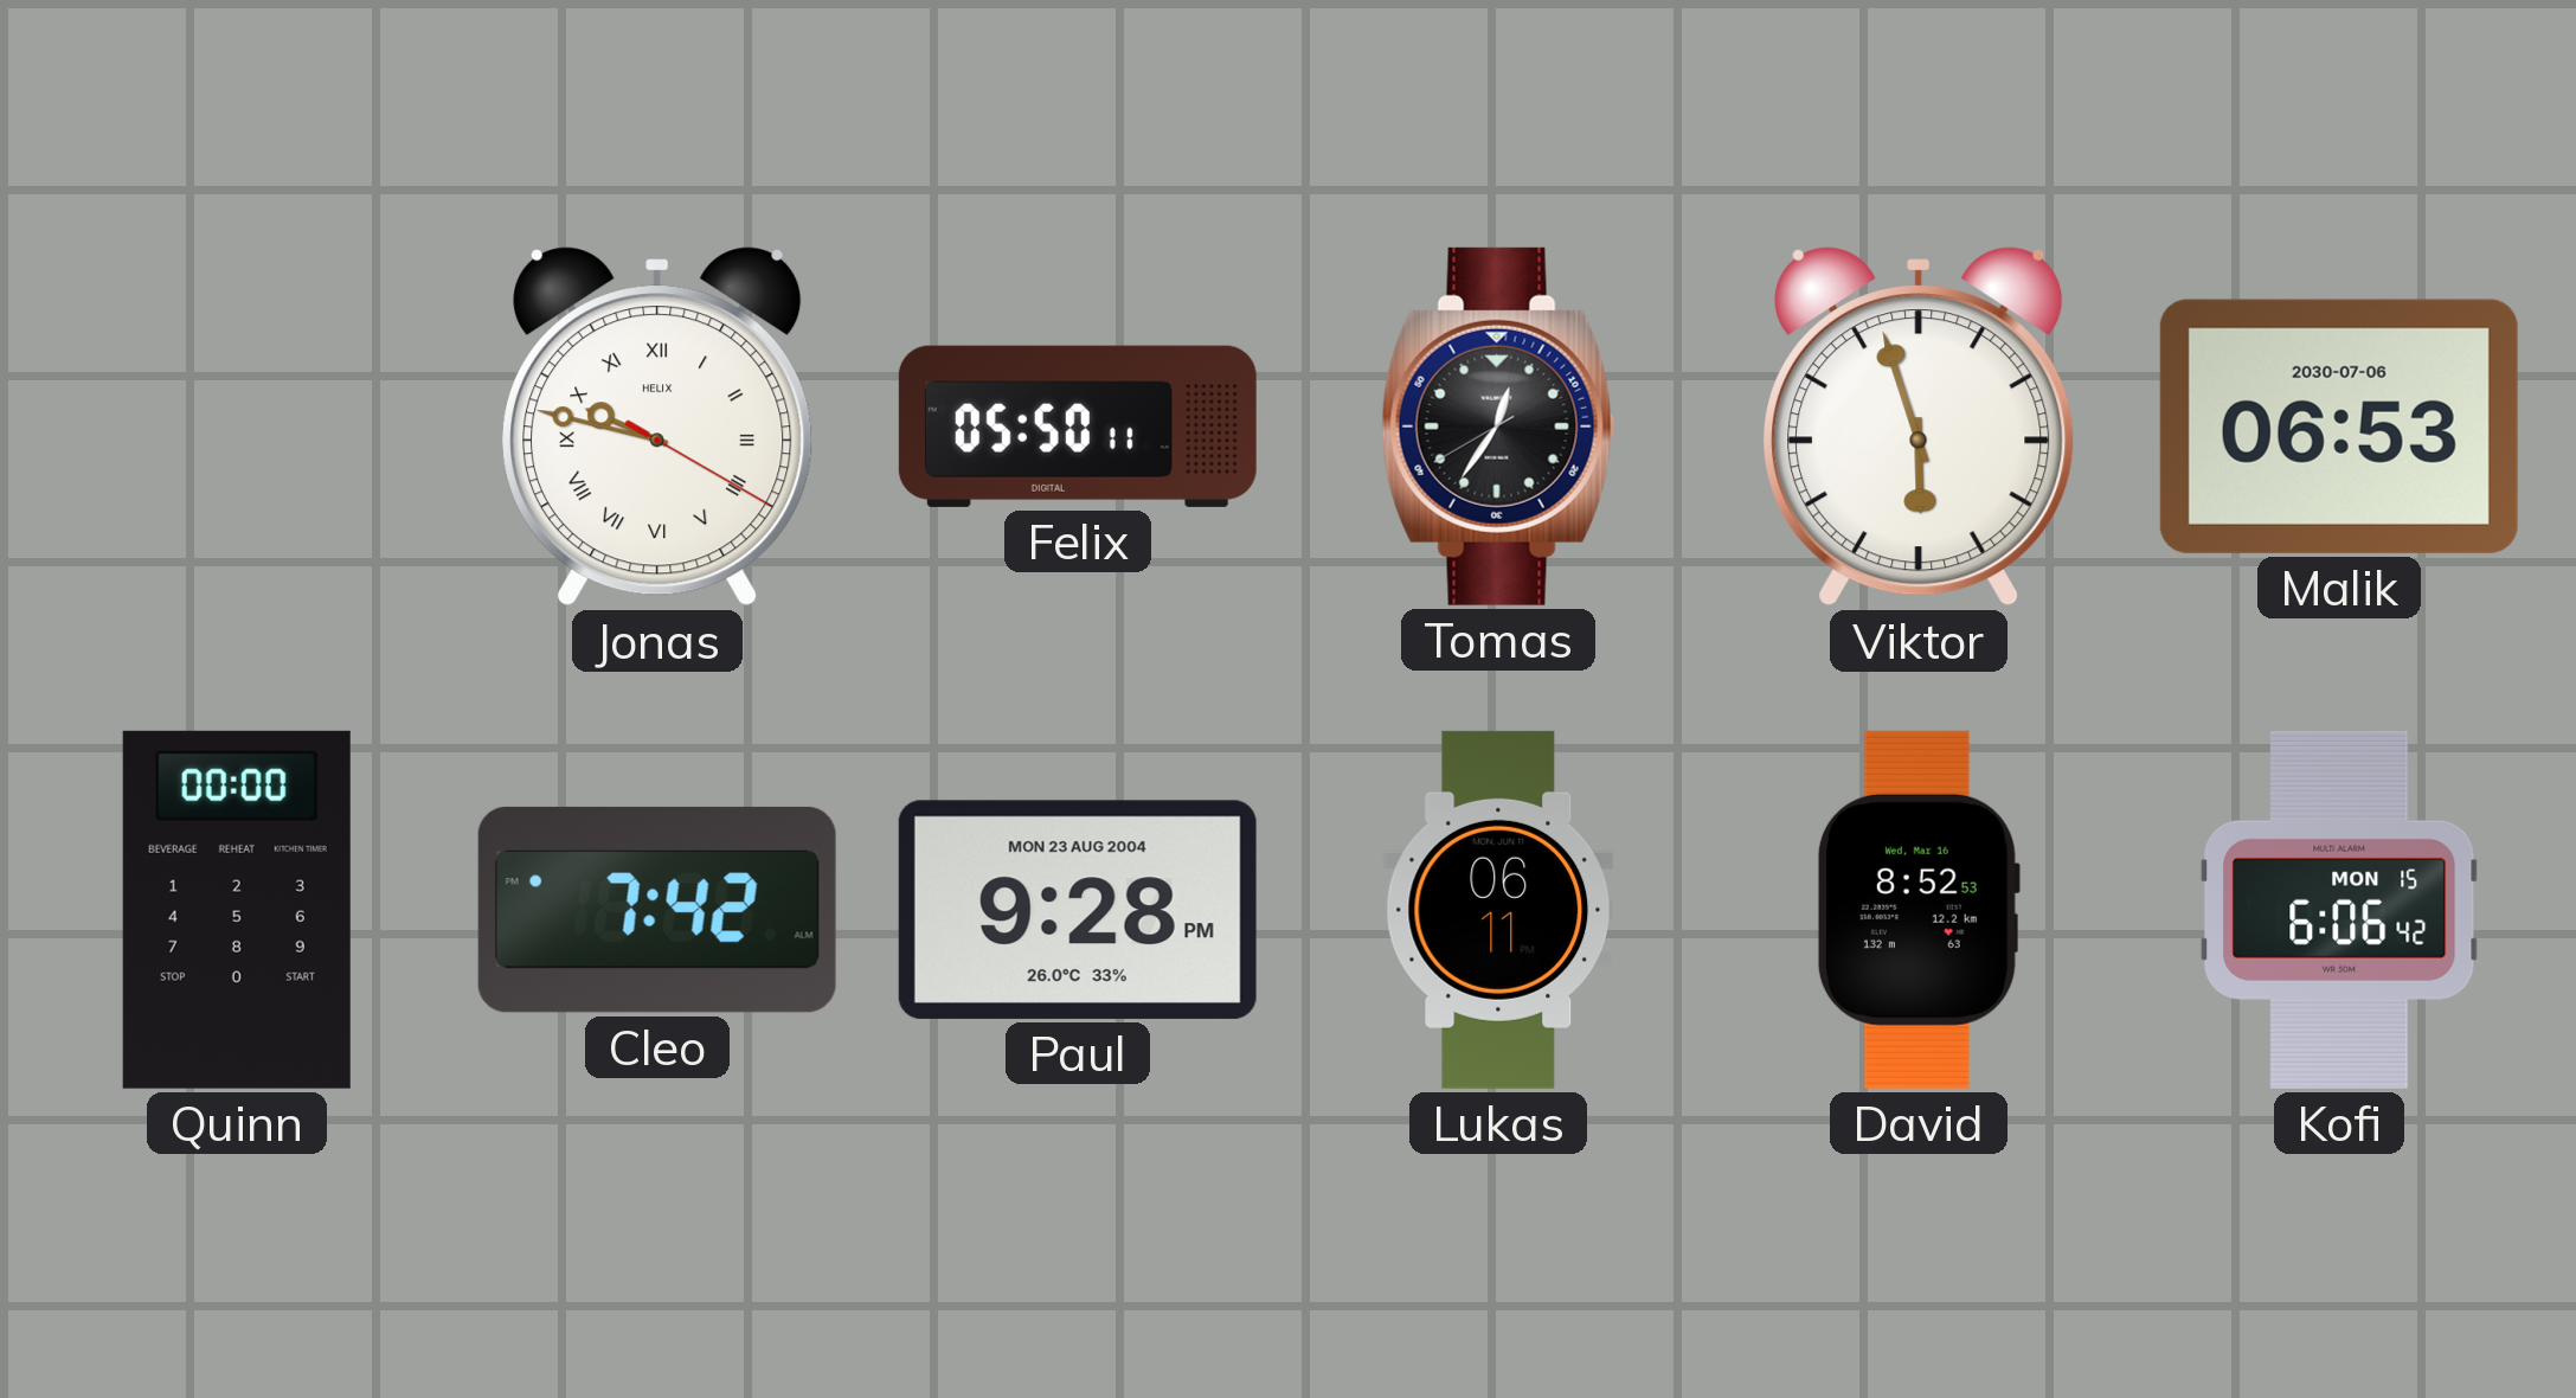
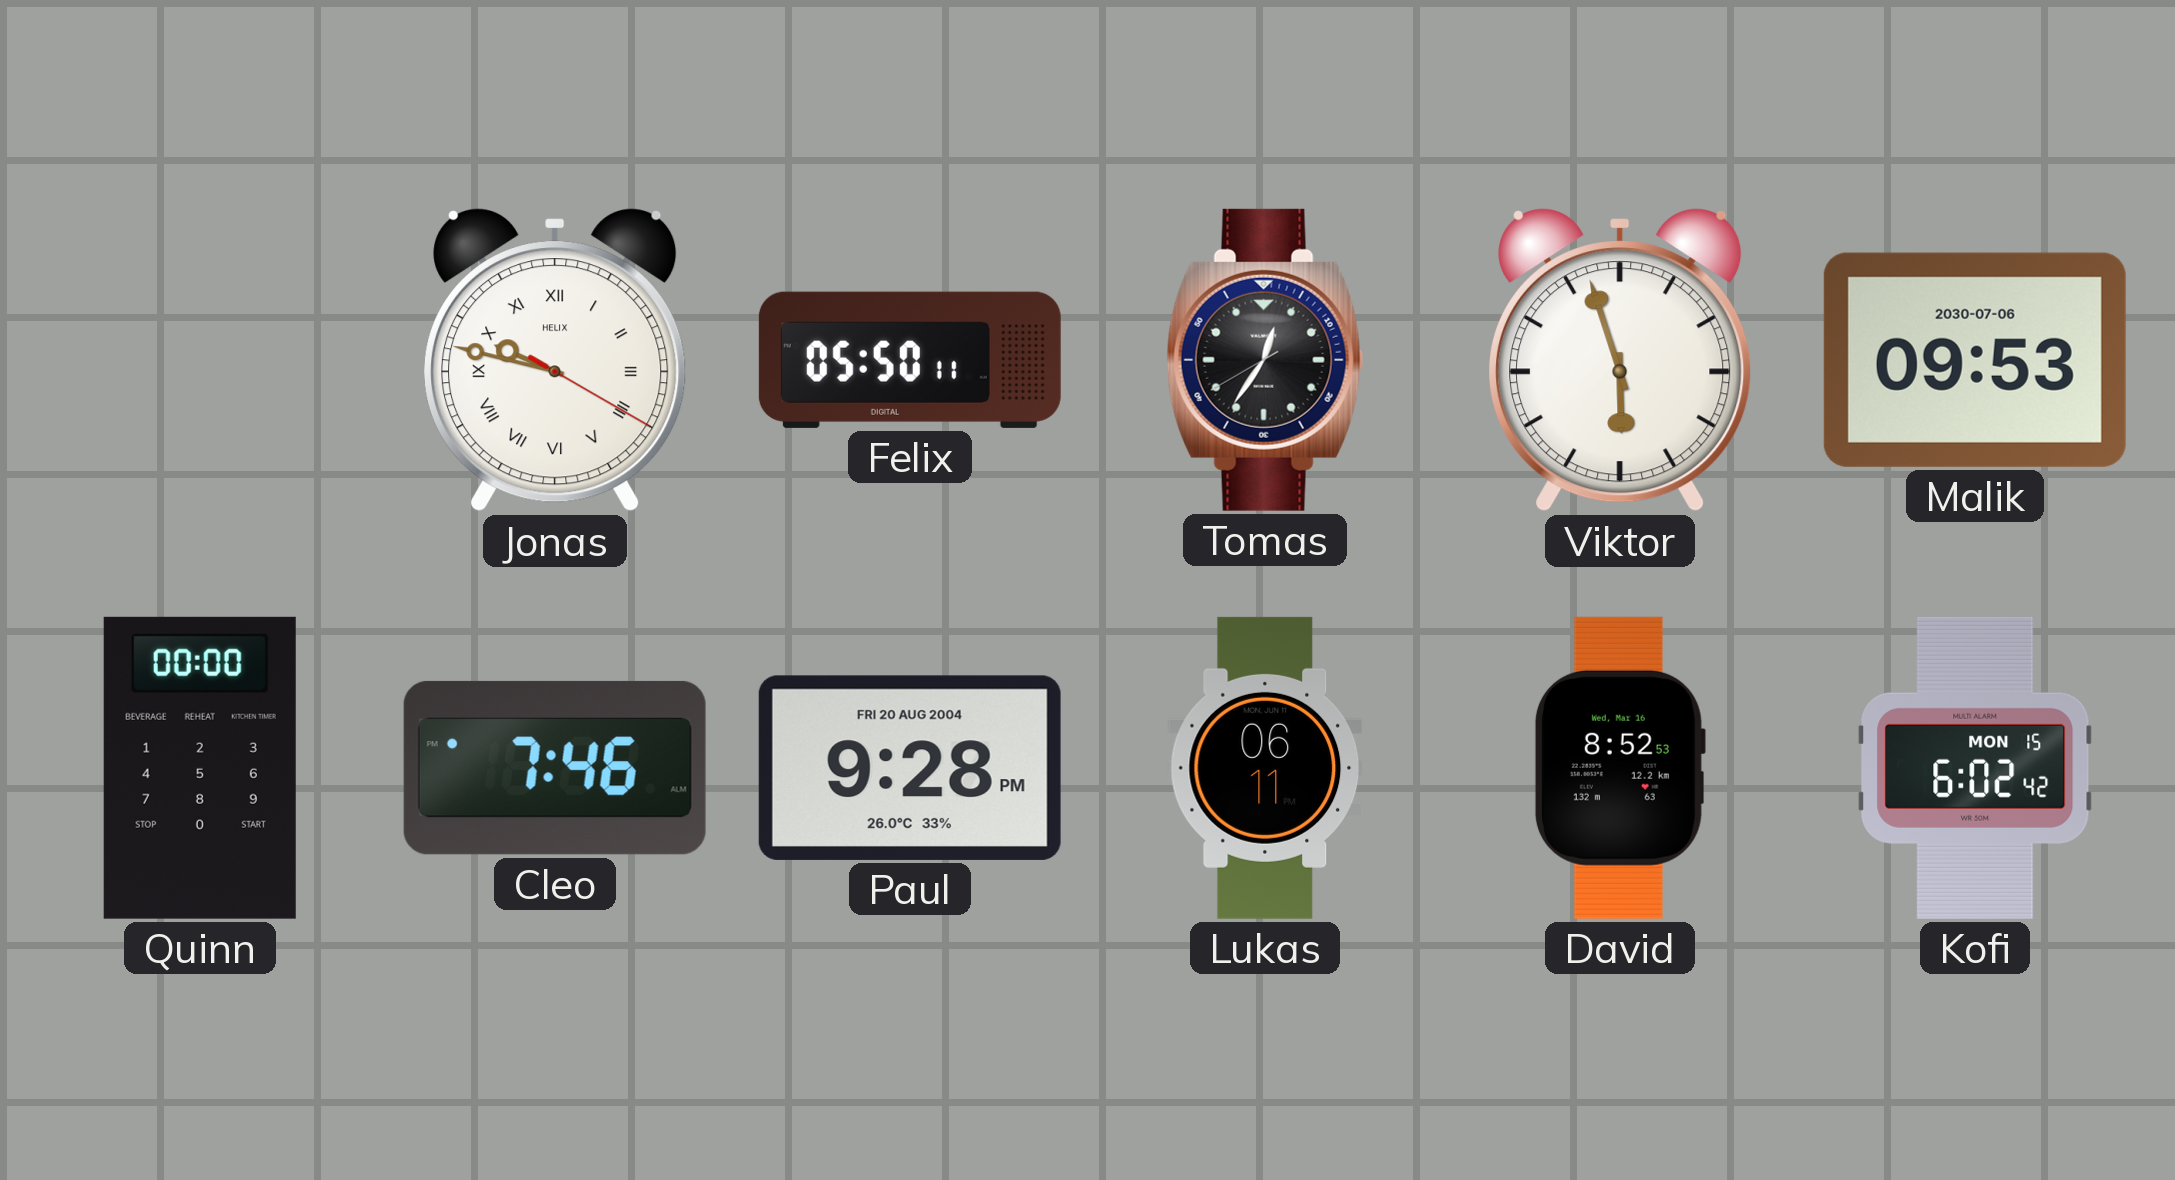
Malik: 06:53 -> 09:53 (1975, 360)
Cleo: 7:42 -> 7:46 (555, 768)
Paul date: MON 23 AUG 2004 -> FRI 20 AUG 2004 (910, 768)
Kofi: 6:06 -> 6:02 (1975, 768)
